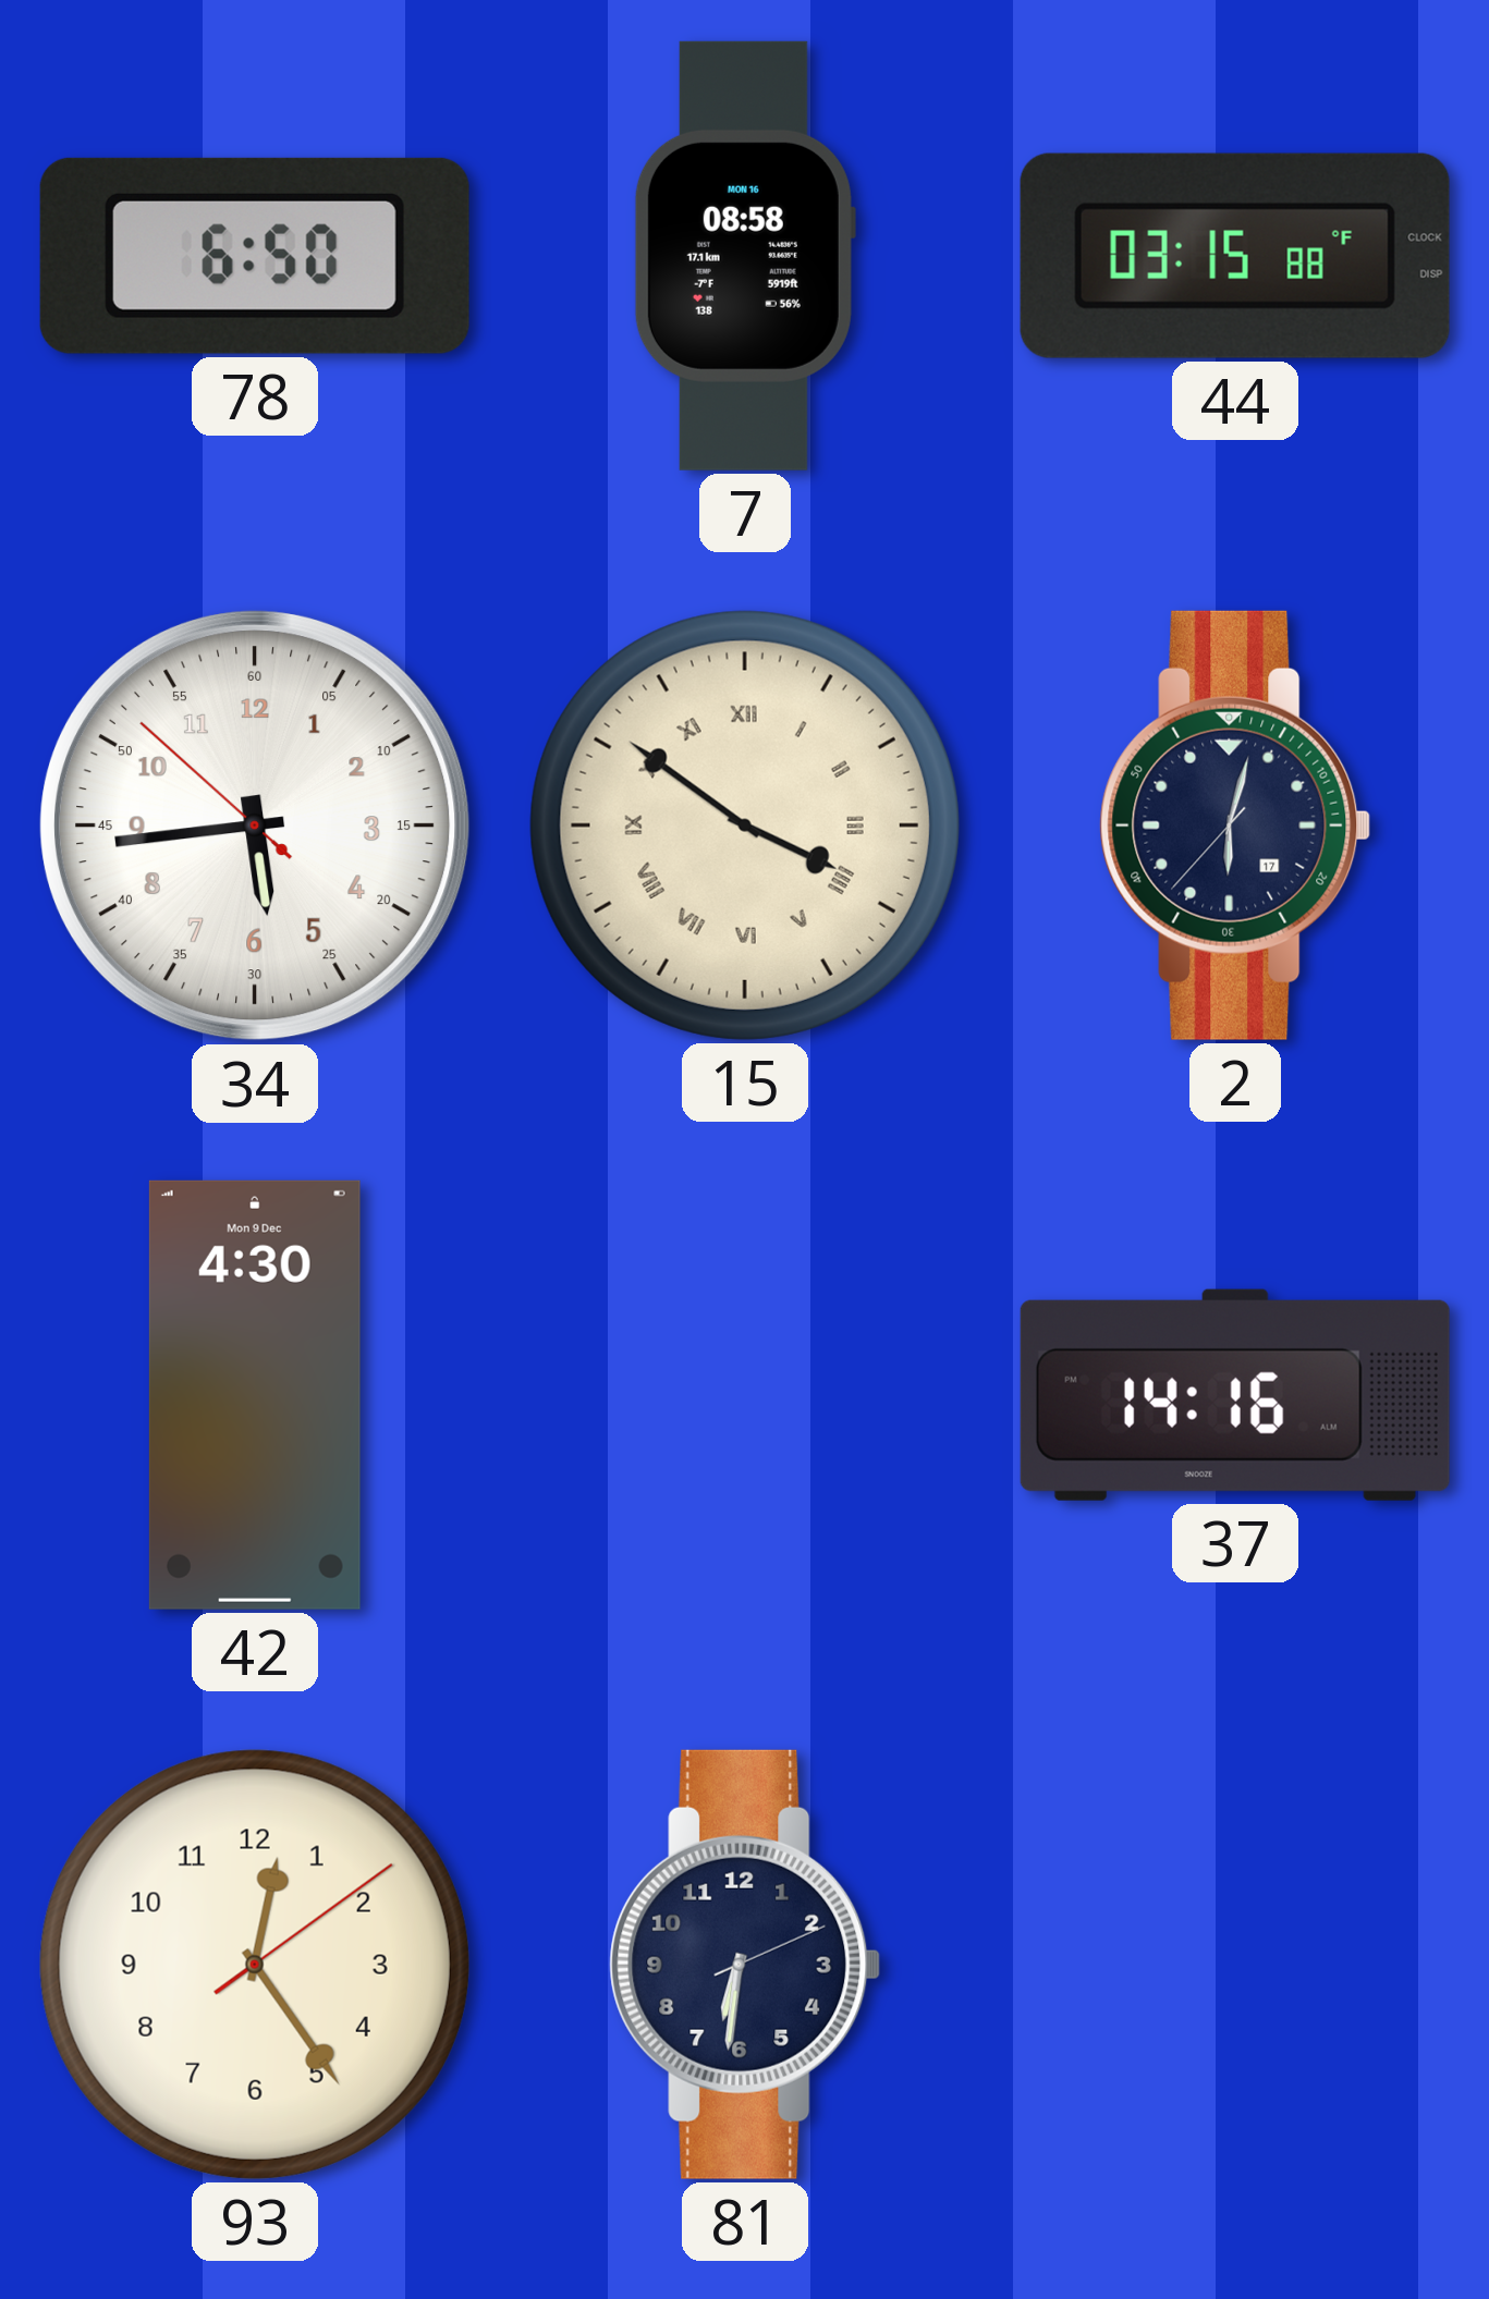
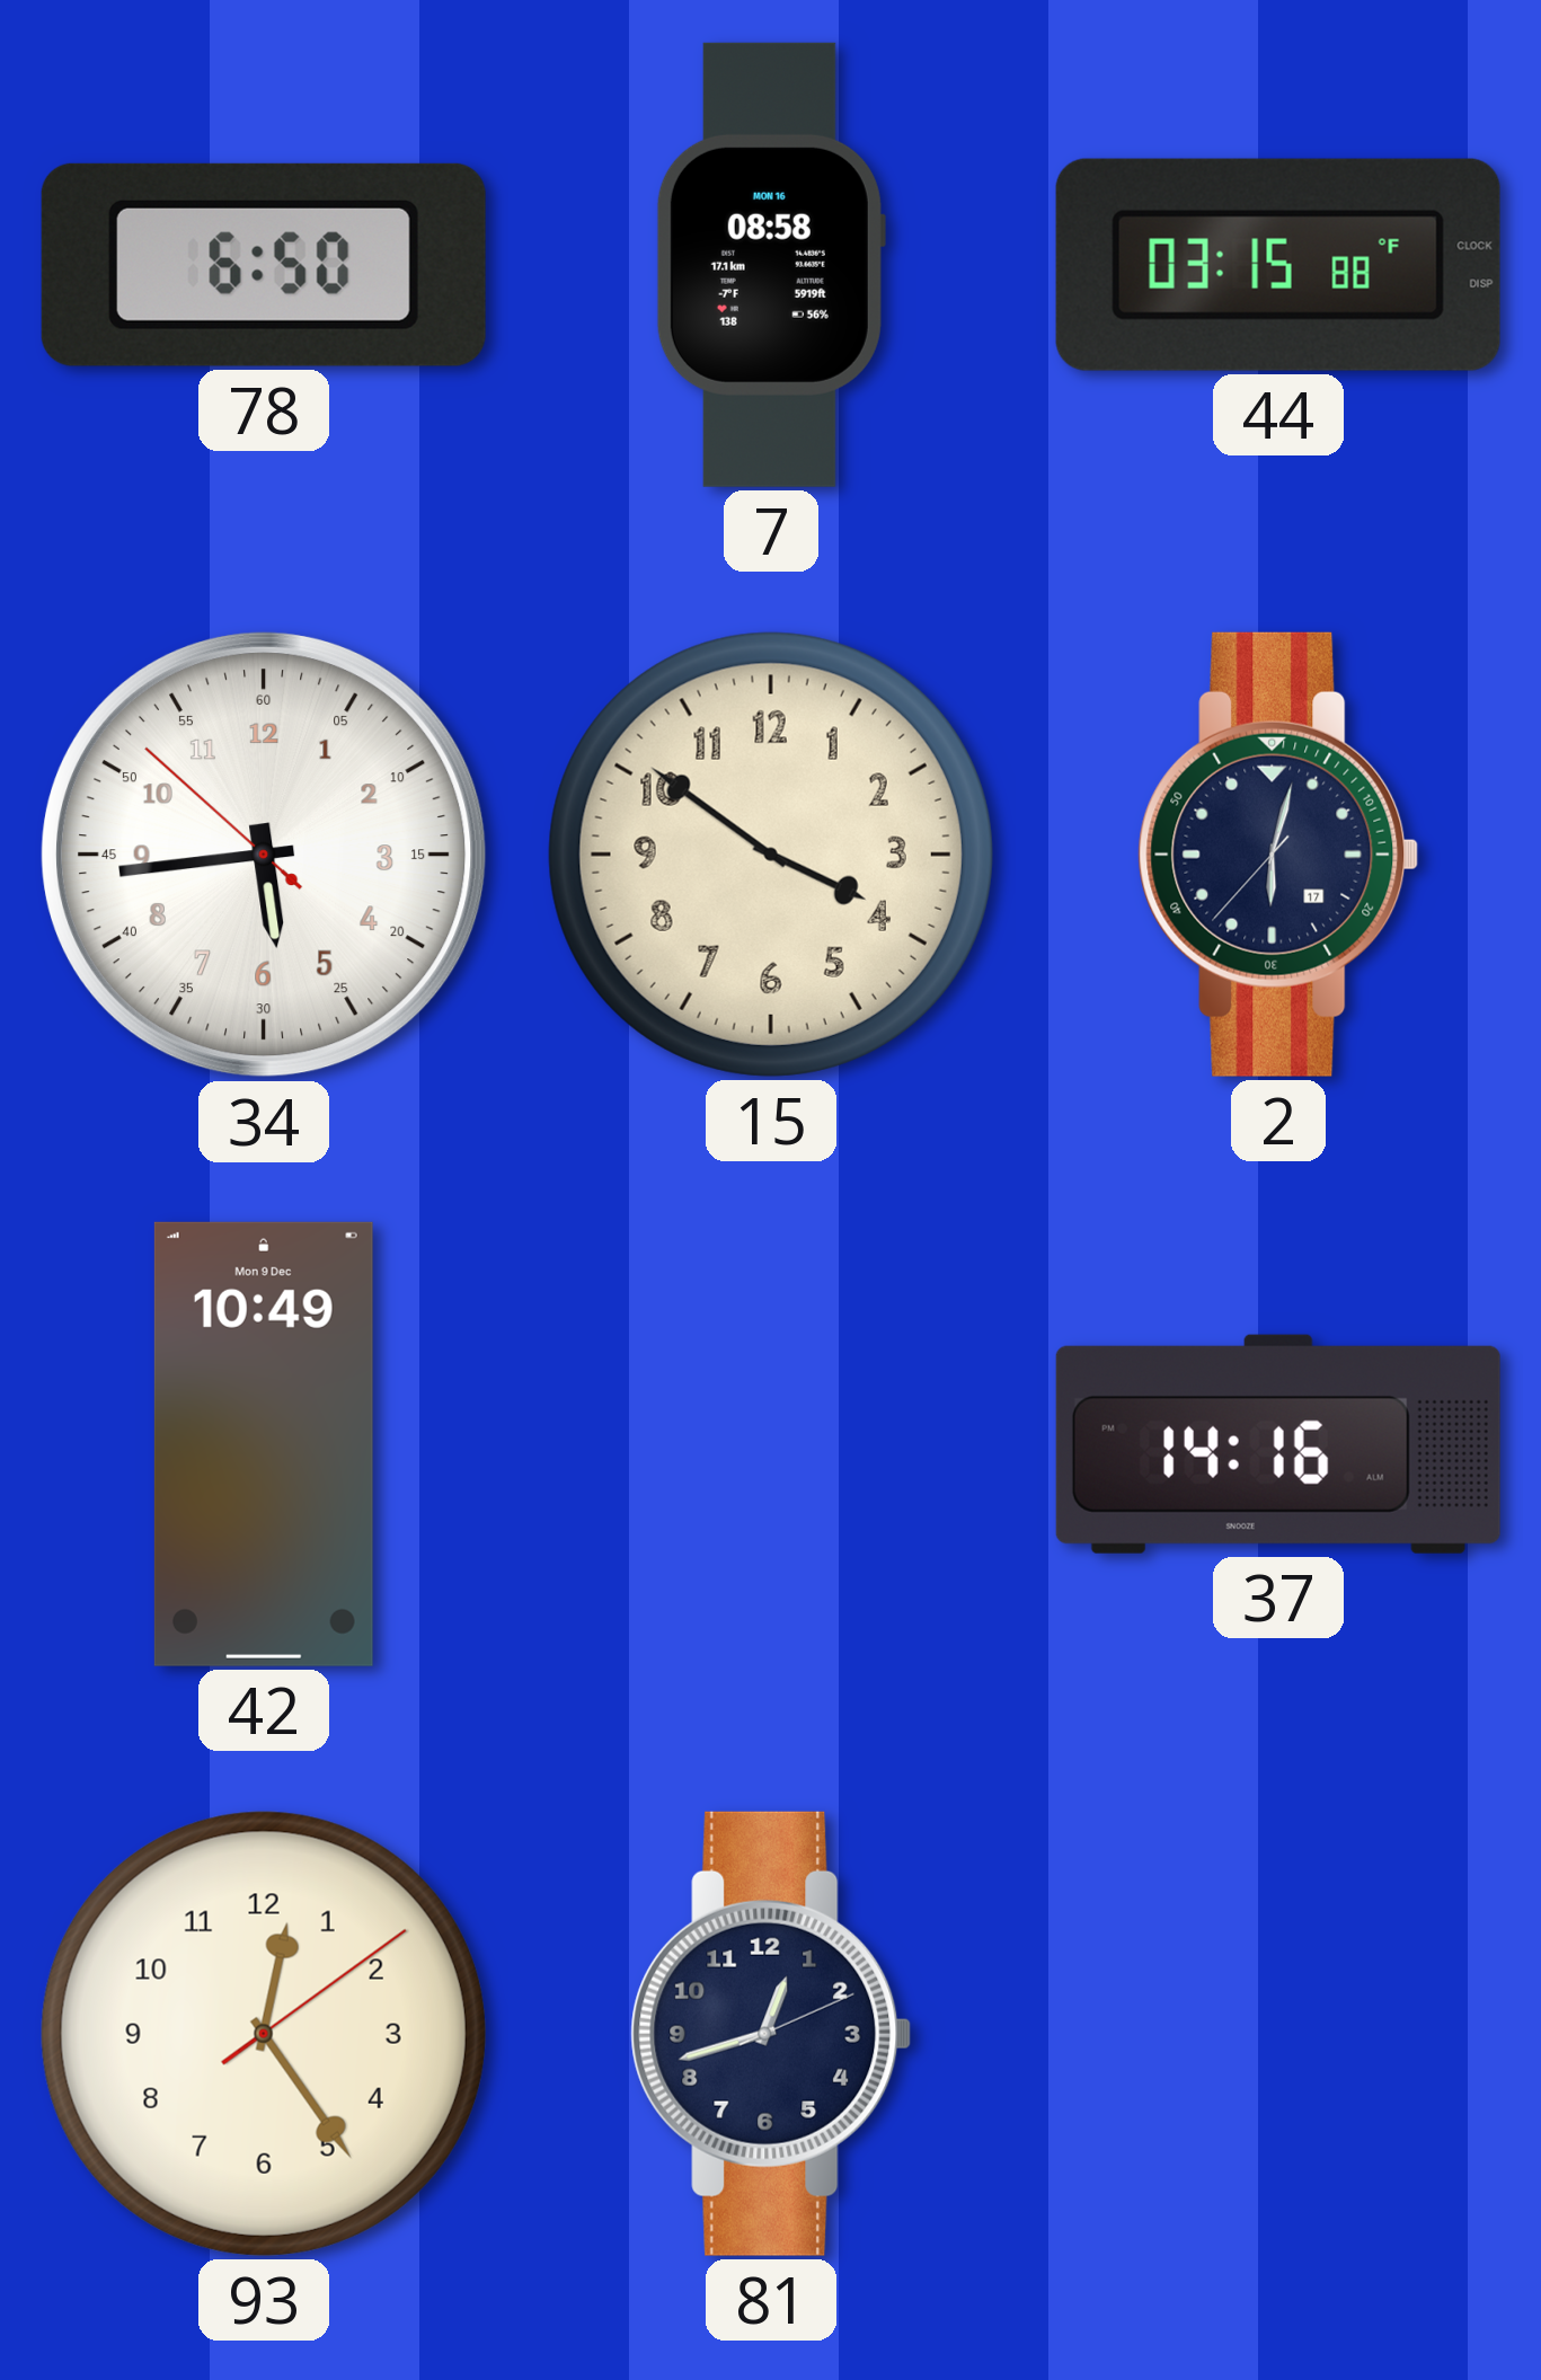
15 numerals: Roman -> Arabic (771, 855)
42: 4:30 -> 10:49 (264, 1444)
81: 6:31 -> 12:42 (771, 2034)
